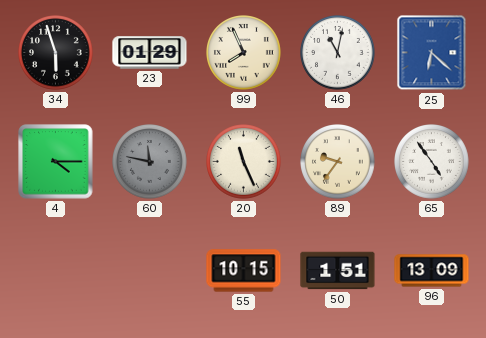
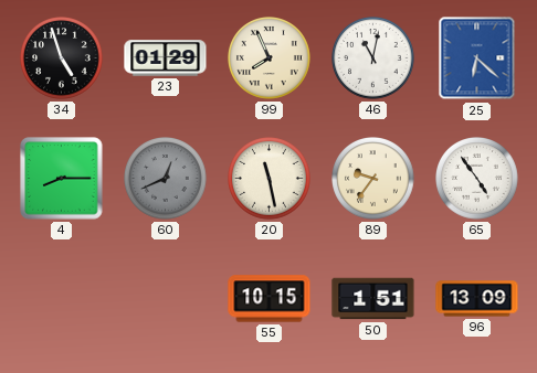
34: 5:57 -> 4:57 (62, 58)
4: 4:15 -> 8:15 (62, 179)
60: 11:47 -> 12:41 (166, 179)
20: 11:26 -> 11:28 (270, 179)
